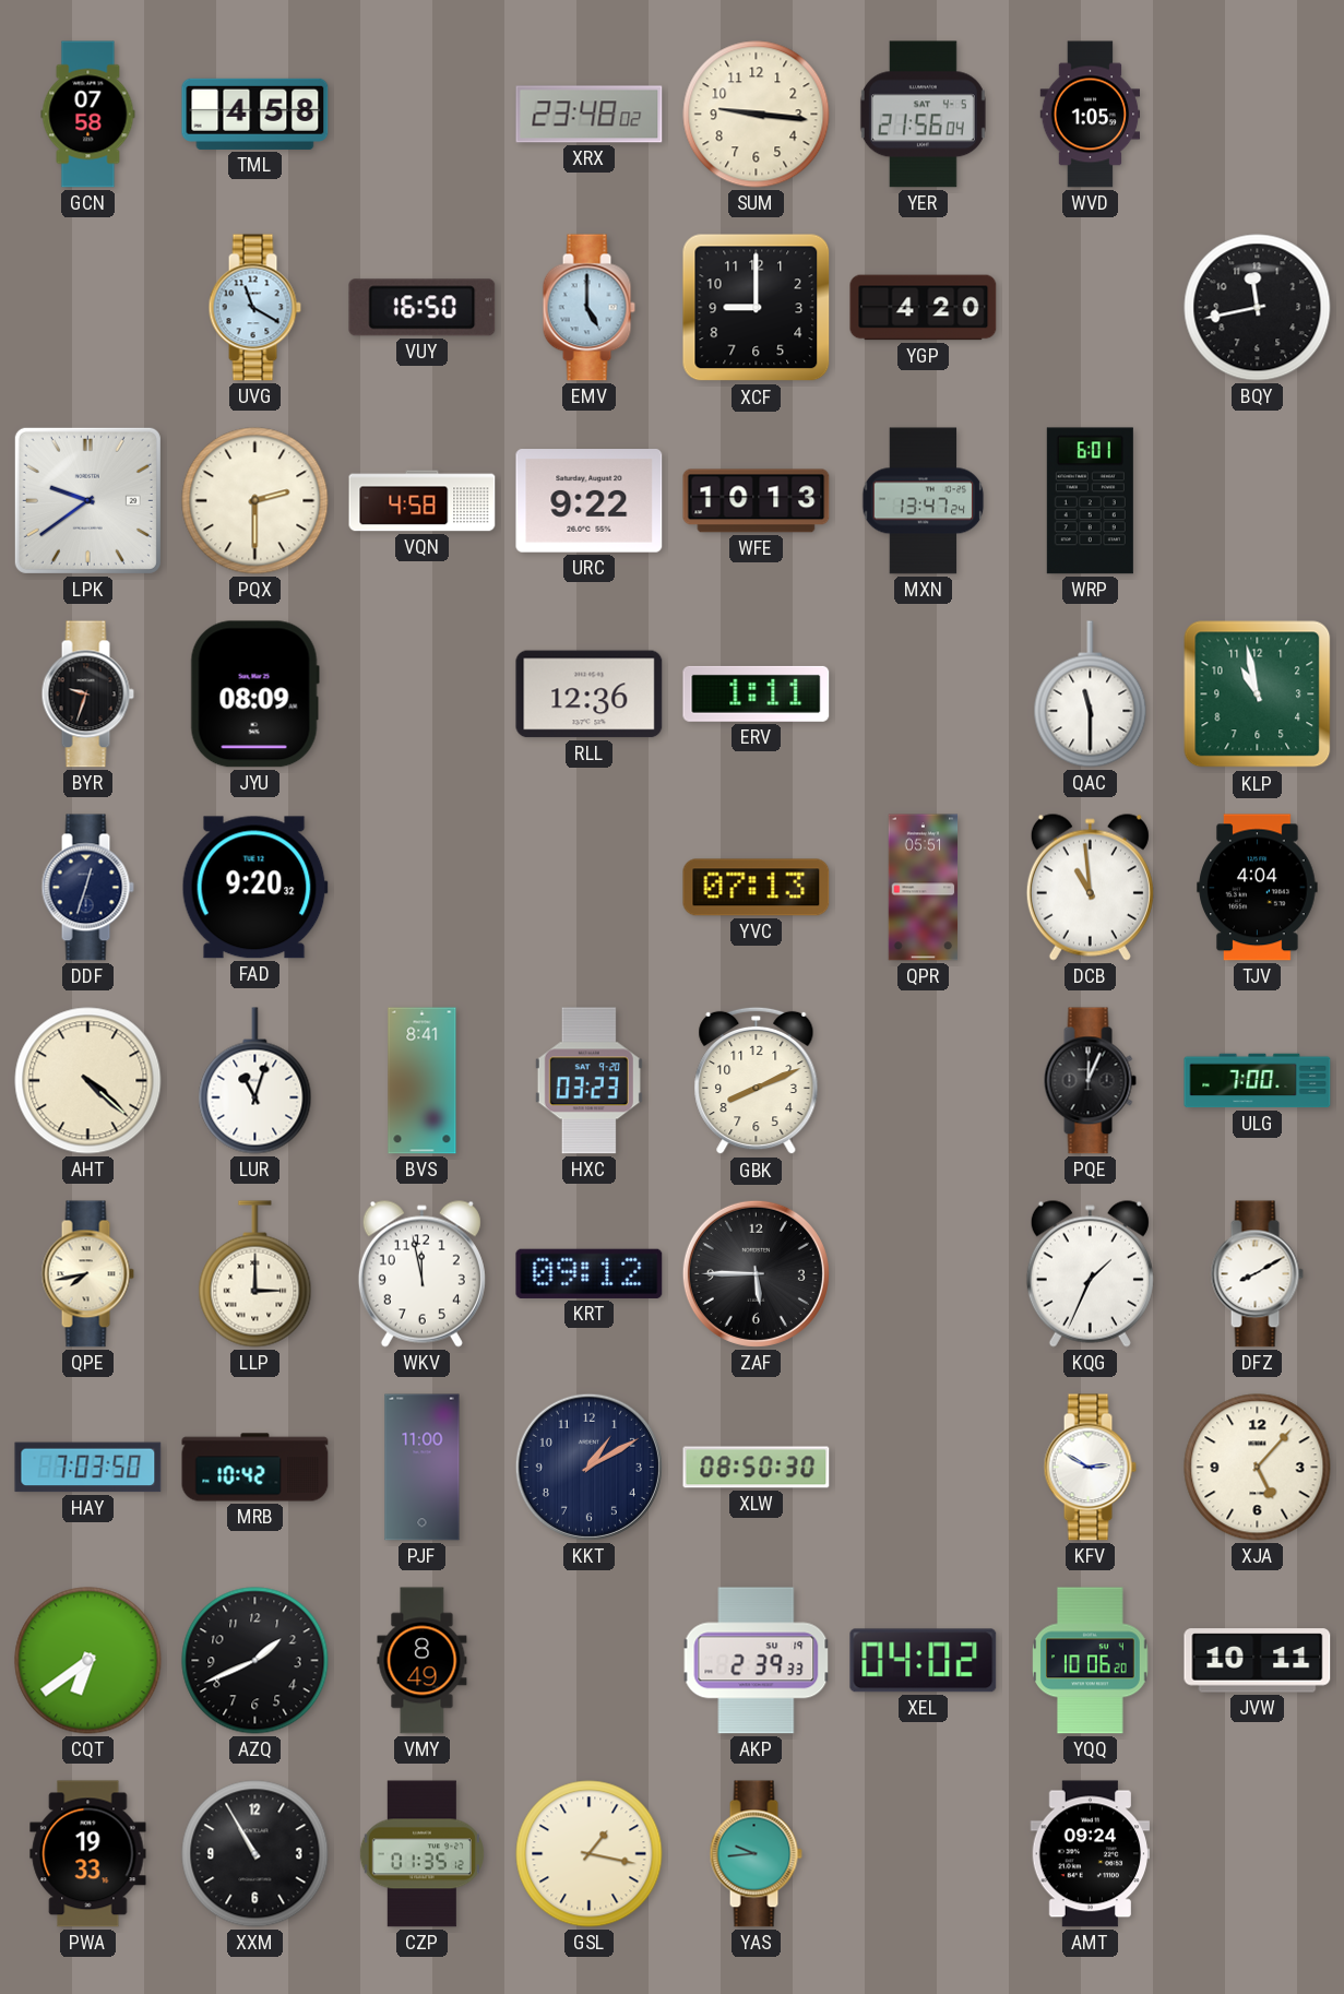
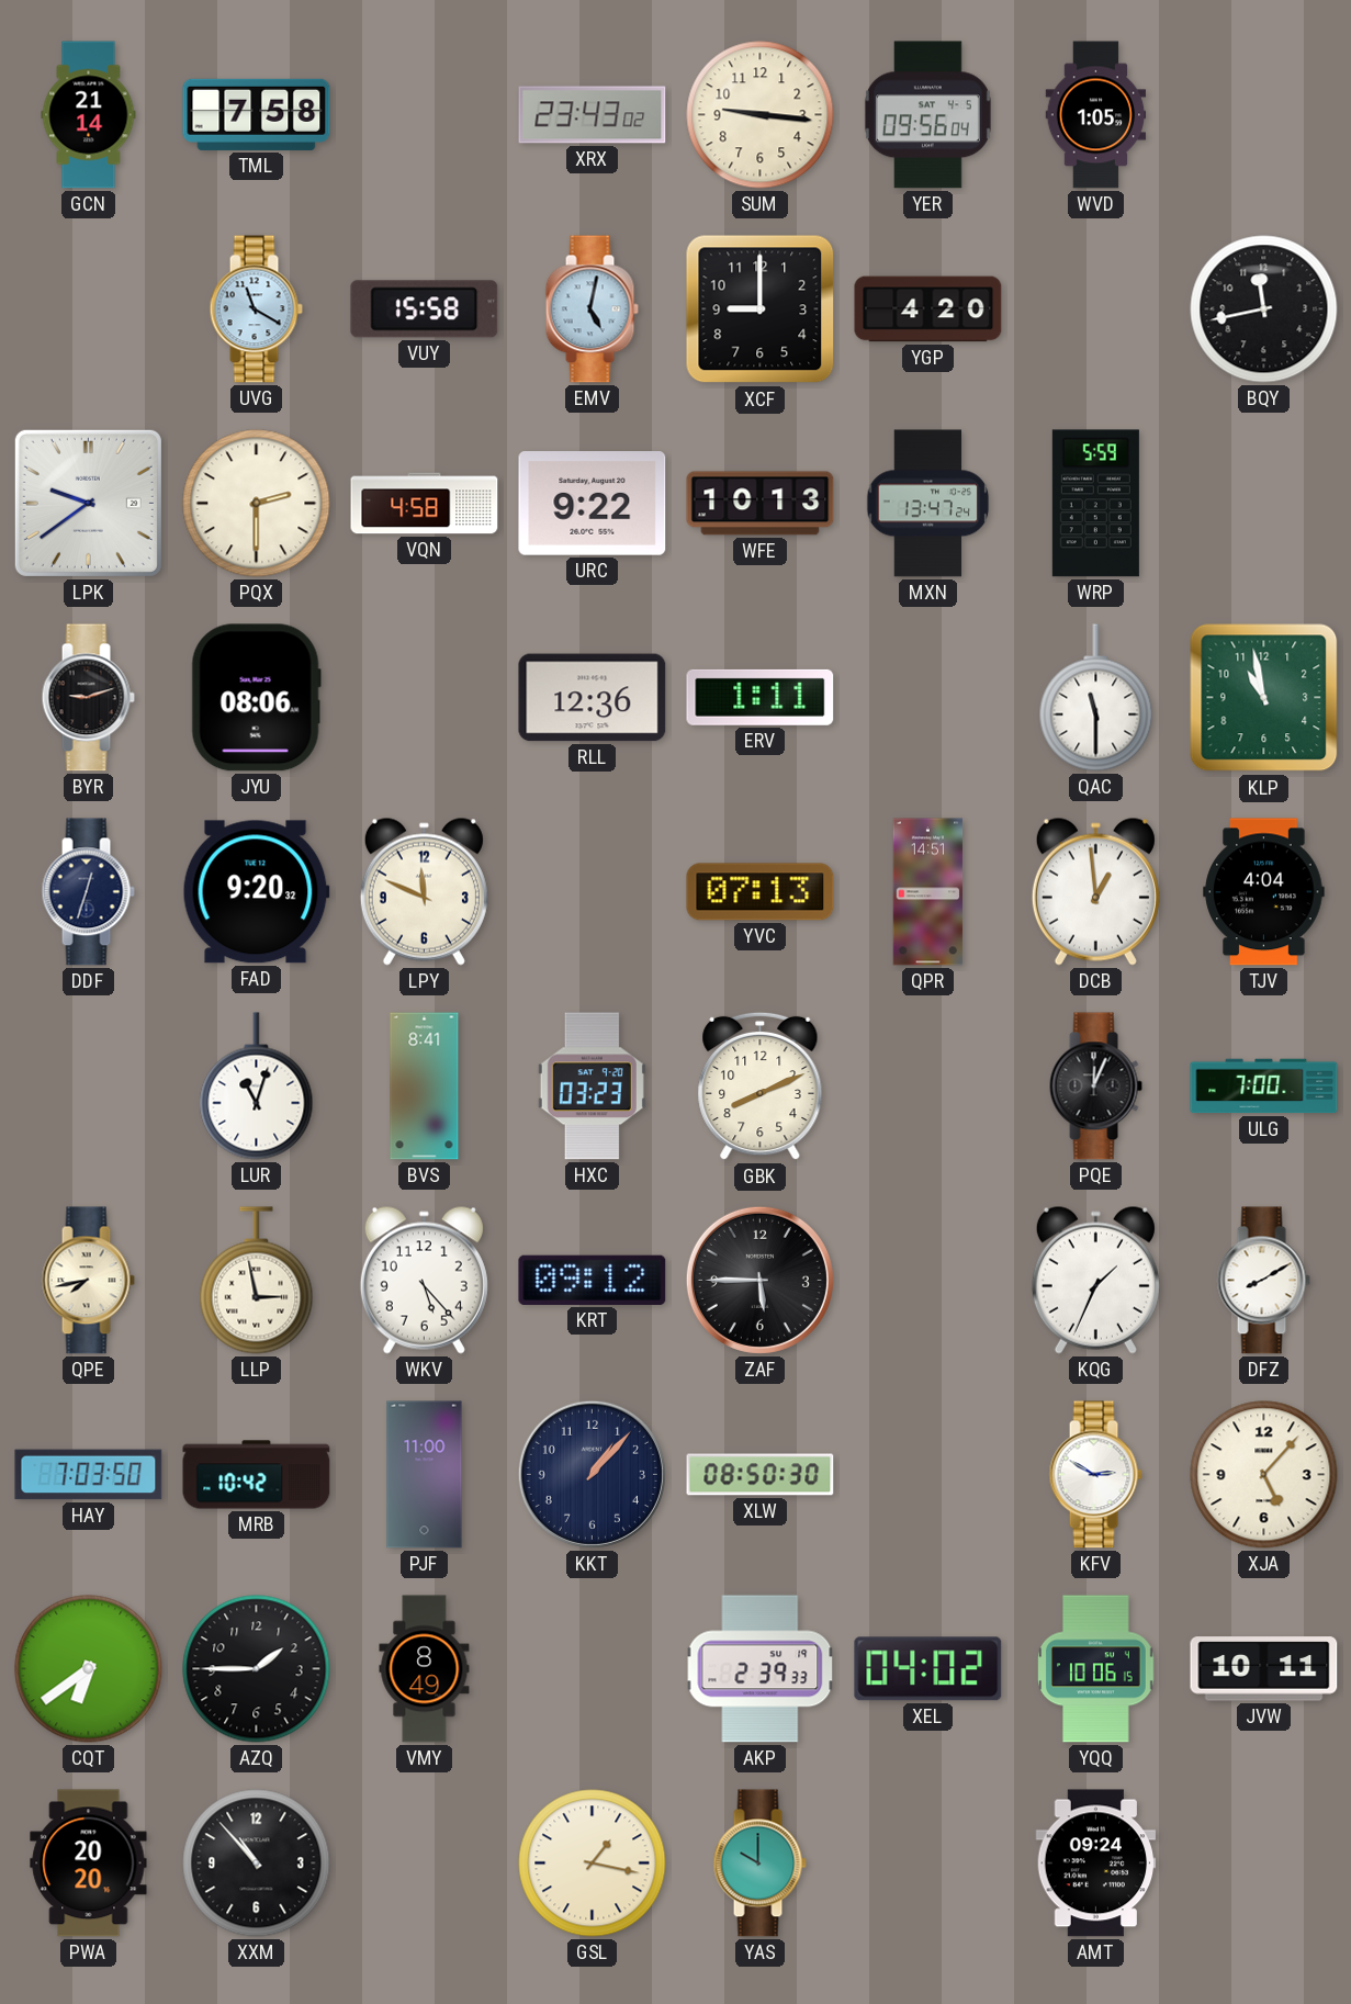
GCN: 07:58 -> 21:14 (89, 115)
TML: 4:58 -> 7:58 (257, 114)
XRX: 23:48 -> 23:43 (593, 115)
YER: 21:56 -> 09:56 (927, 115)
VUY: 16:50 -> 15:58 (425, 309)
EMV: 5:00 -> 5:02 (592, 309)
WRP: 6:01 -> 5:59 (1095, 504)
BYR: 9:33 -> 9:12 (88, 698)
JYU: 08:09 -> 08:06 (256, 698)
LPY: none -> 11:49 (424, 891)
QPR: 05:51 -> 14:51 (928, 892)
DCB: 10:59 -> 12:59 (1095, 891)
AHT: 4:22 -> none (88, 1081)
LLP: 3:00 -> 2:58 (257, 1281)
WKV: 11:58 -> 5:23 (424, 1280)
KKT: 1:10 -> 1:07 (592, 1474)
AZQ: 1:41 -> 1:45 (257, 1669)
YQQ: 10:06:20 -> 10:06:15 (1096, 1669)
PWA: 19:33 -> 20:20 (89, 1864)
XXM: 10:55 -> 10:53 (257, 1864)
CZP: 01:35 -> none (421, 1854)
YAS: 9:44 -> 10:00 (759, 1864)
